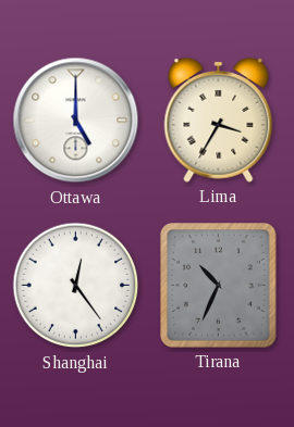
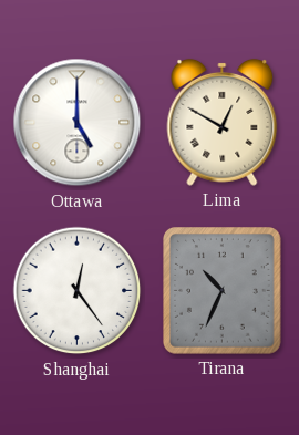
Lima: 3:35 -> 12:50 (223, 122)
